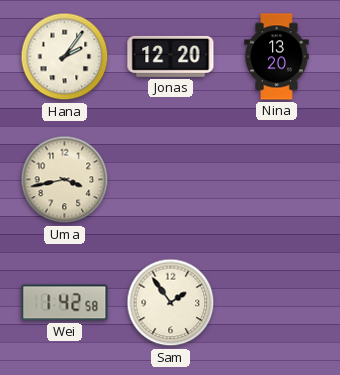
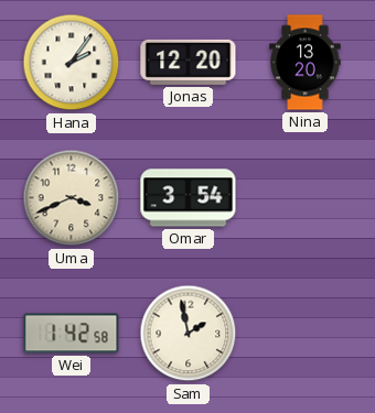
Uma: 3:43 -> 3:41 (72, 198)
Omar: none -> 3:54 (189, 198)
Sam: 1:54 -> 1:58 (189, 334)
